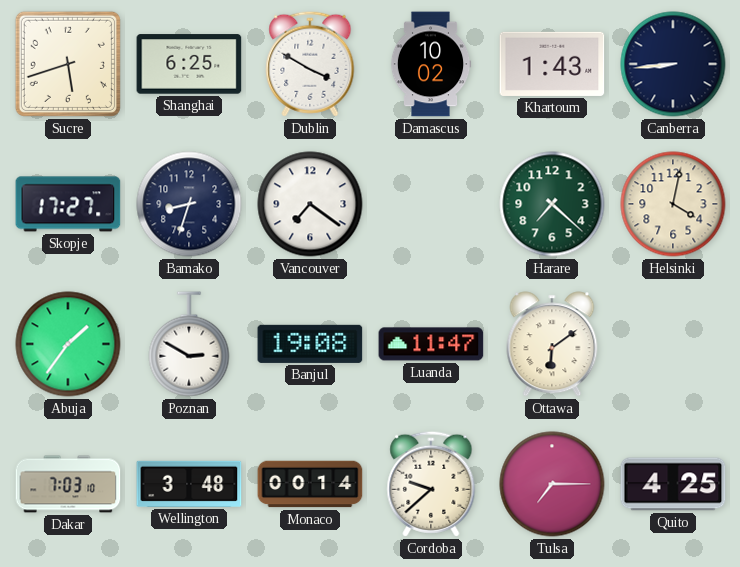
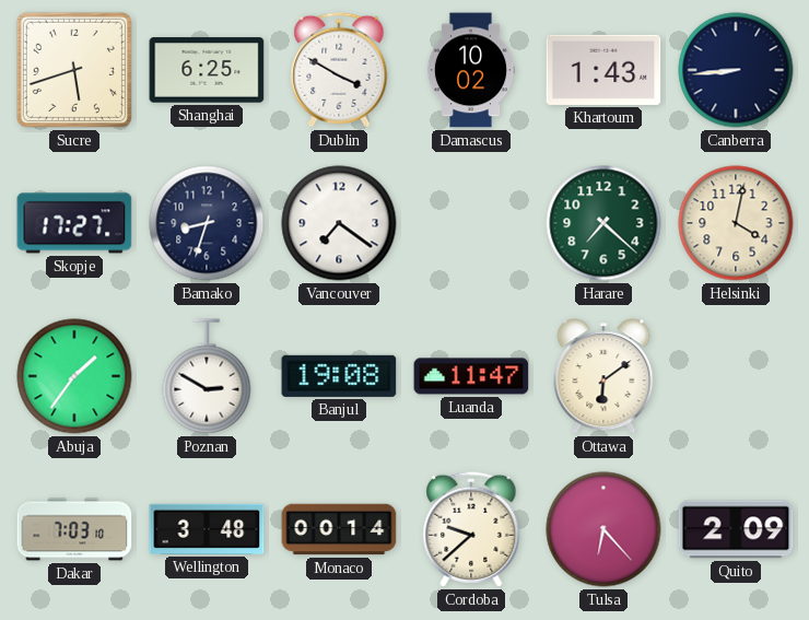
Tulsa: 7:15 -> 6:23 (603, 529)
Quito: 4:25 -> 2:09 (736, 529)
